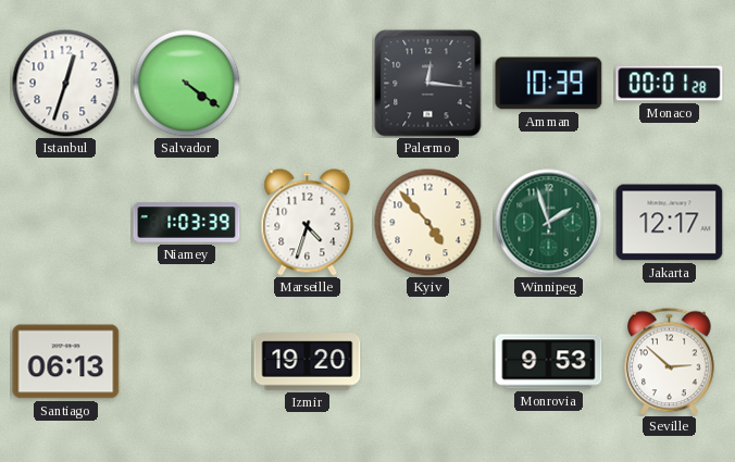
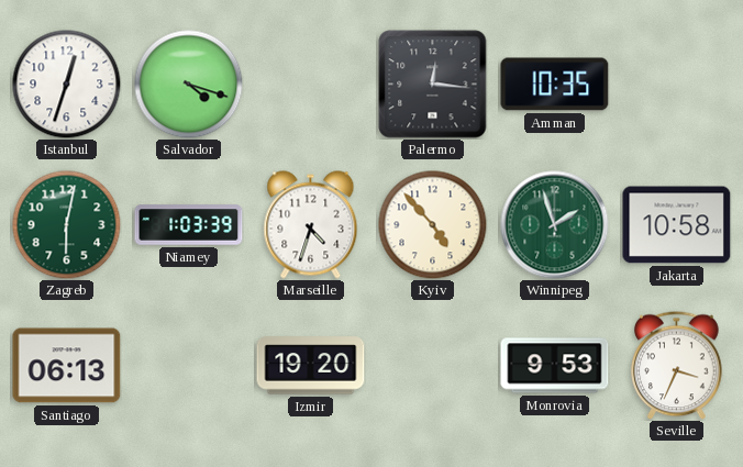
Salvador: 4:21 -> 4:18 (189, 85)
Amman: 10:39 -> 10:35 (555, 85)
Monaco: 00:01 -> none (670, 84)
Zagreb: none -> 6:02 (67, 225)
Jakarta: 12:17 -> 10:58 (677, 225)
Seville: 2:52 -> 3:34 (677, 365)
